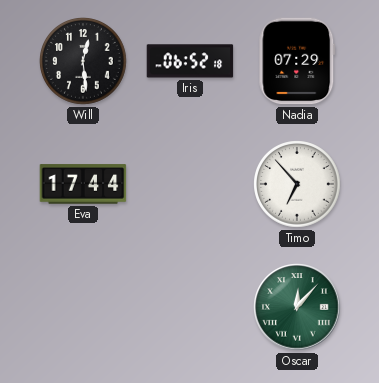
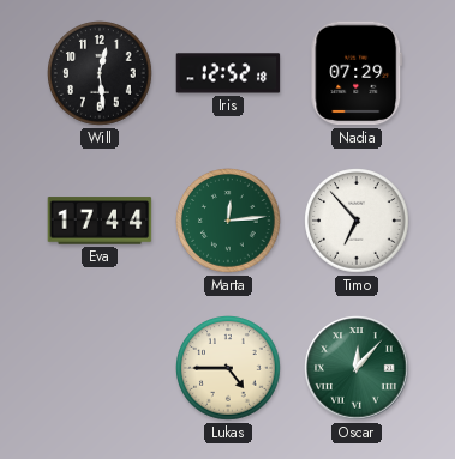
Iris: 06:52 -> 12:52 (228, 73)
Marta: none -> 12:14 (228, 221)
Lukas: none -> 4:45 (228, 368)
